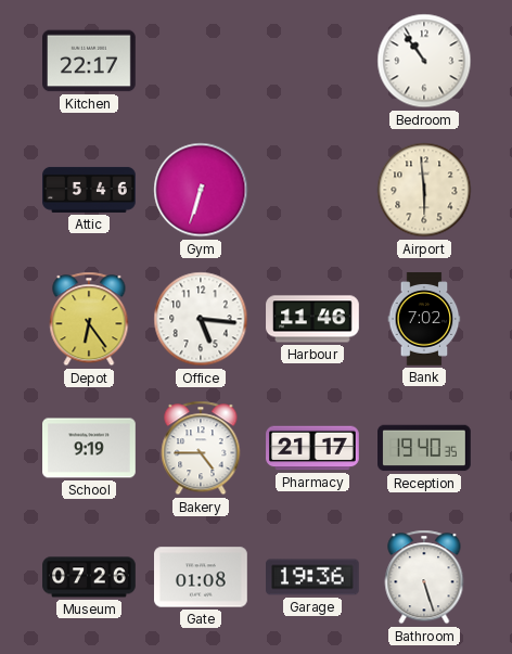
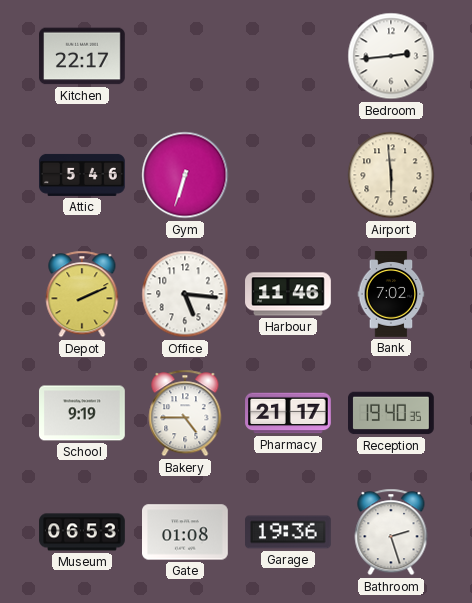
Bedroom: 10:54 -> 2:44 (391, 56)
Depot: 6:24 -> 2:11 (82, 294)
Museum: 07:26 -> 06:53 (82, 532)
Bathroom: 5:27 -> 2:27 (391, 532)
